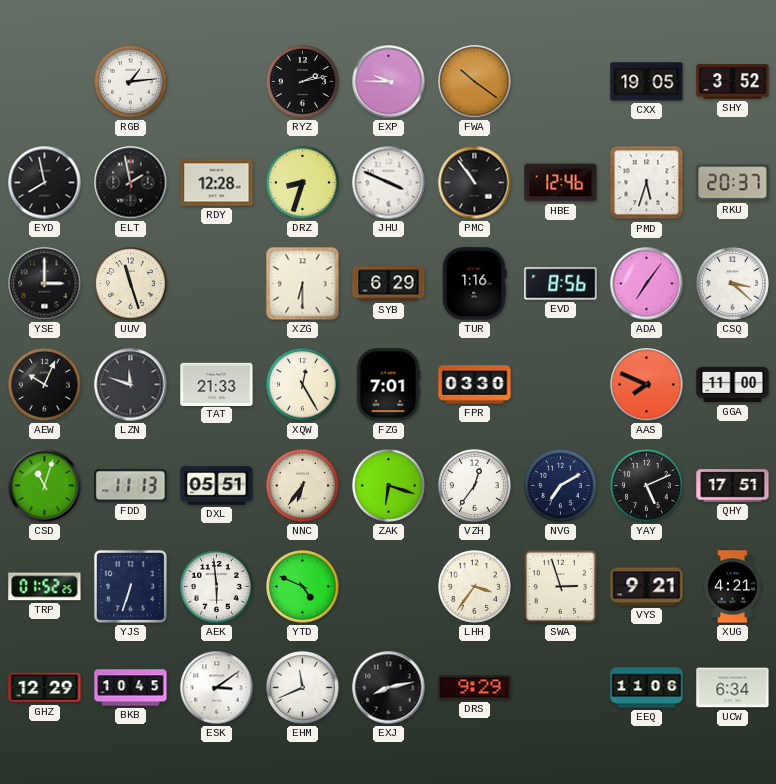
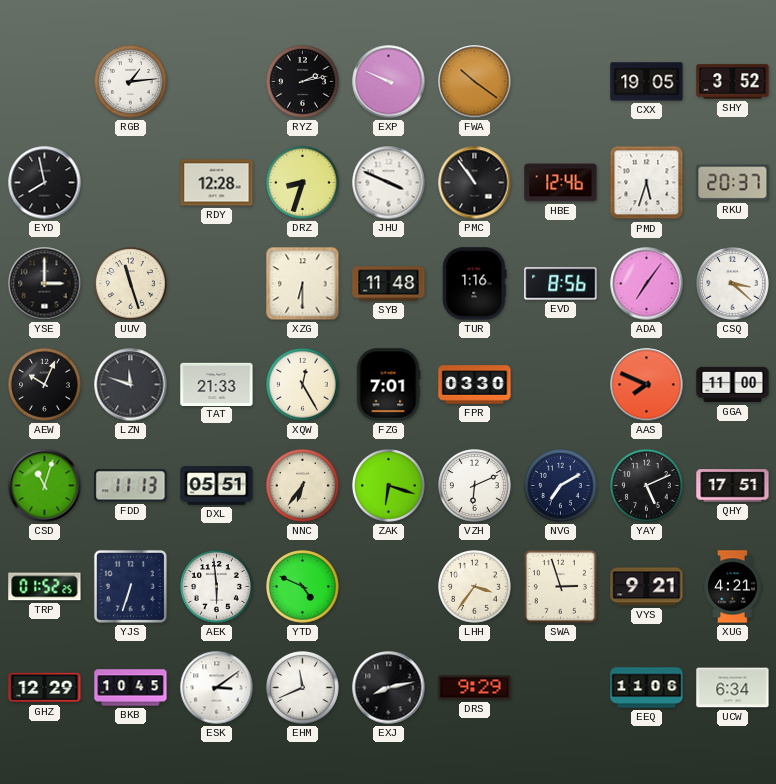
EXP: 9:45 -> 9:49 (389, 82)
ELT: 1:58 -> none (131, 183)
SYB: 6:29 -> 11:48 (389, 284)
VZH: 12:36 -> 6:11 (475, 486)
